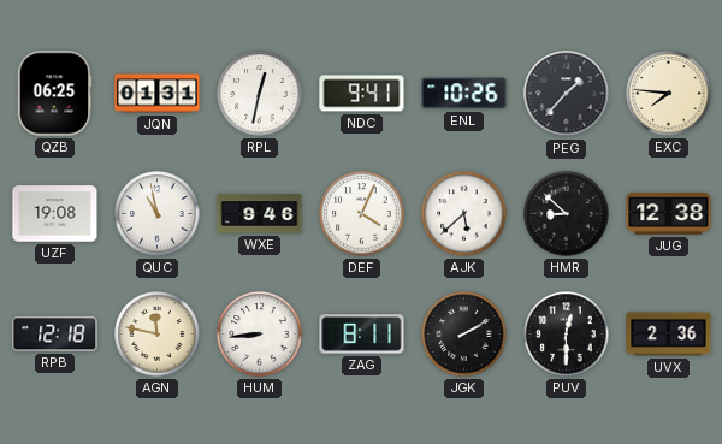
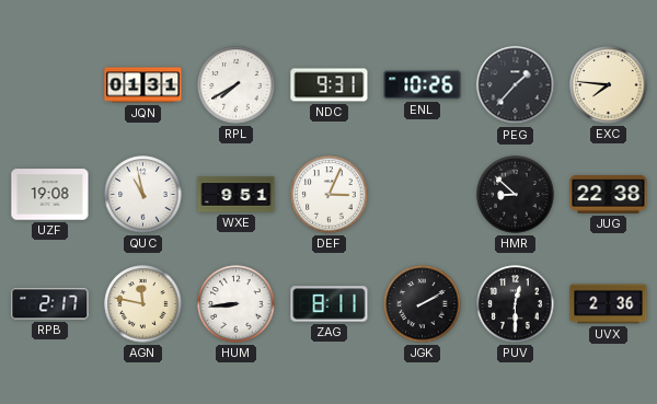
QZB: 06:25 -> none (54, 94)
RPL: 12:32 -> 7:40 (237, 85)
NDC: 9:41 -> 9:31 (330, 85)
WXE: 9:46 -> 9:51 (237, 195)
DEF: 4:04 -> 3:04 (330, 195)
AJK: 5:38 -> none (464, 214)
JUG: 12:38 -> 22:38 (609, 195)
RPB: 12:18 -> 2:17 (50, 304)
